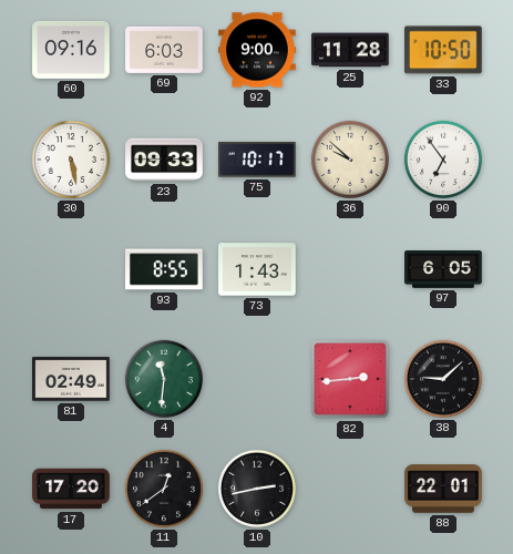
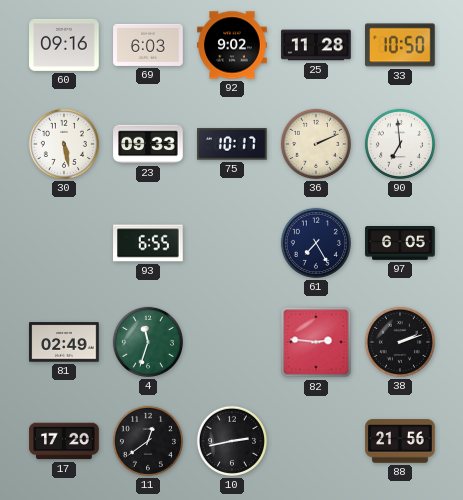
92: 9:00 -> 9:02 (232, 45)
36: 9:52 -> 2:11 (316, 144)
90: 6:54 -> 6:59 (400, 144)
93: 8:55 -> 6:55 (148, 243)
73: 1:43 -> none (257, 269)
61: none -> 7:25 (316, 243)
4: 11:31 -> 11:33 (148, 342)
82: 2:44 -> 2:46 (316, 342)
38: 9:08 -> 2:12 (400, 342)
88: 22:01 -> 21:56 (400, 441)
